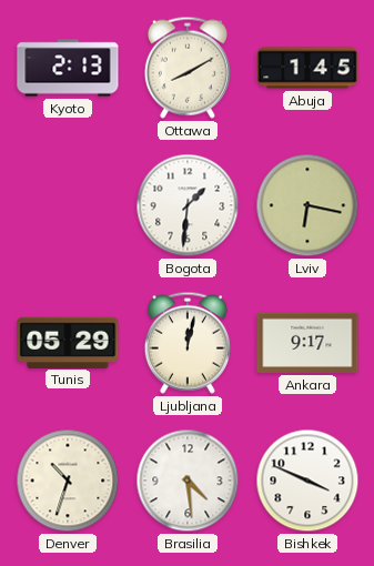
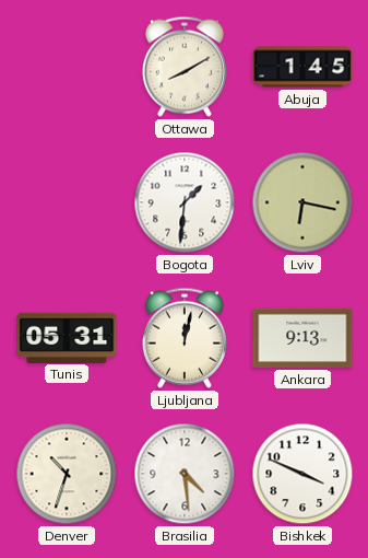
Kyoto: 2:13 -> none (68, 68)
Tunis: 05:29 -> 05:31 (67, 337)
Ankara: 9:17 -> 9:13 (302, 338)
